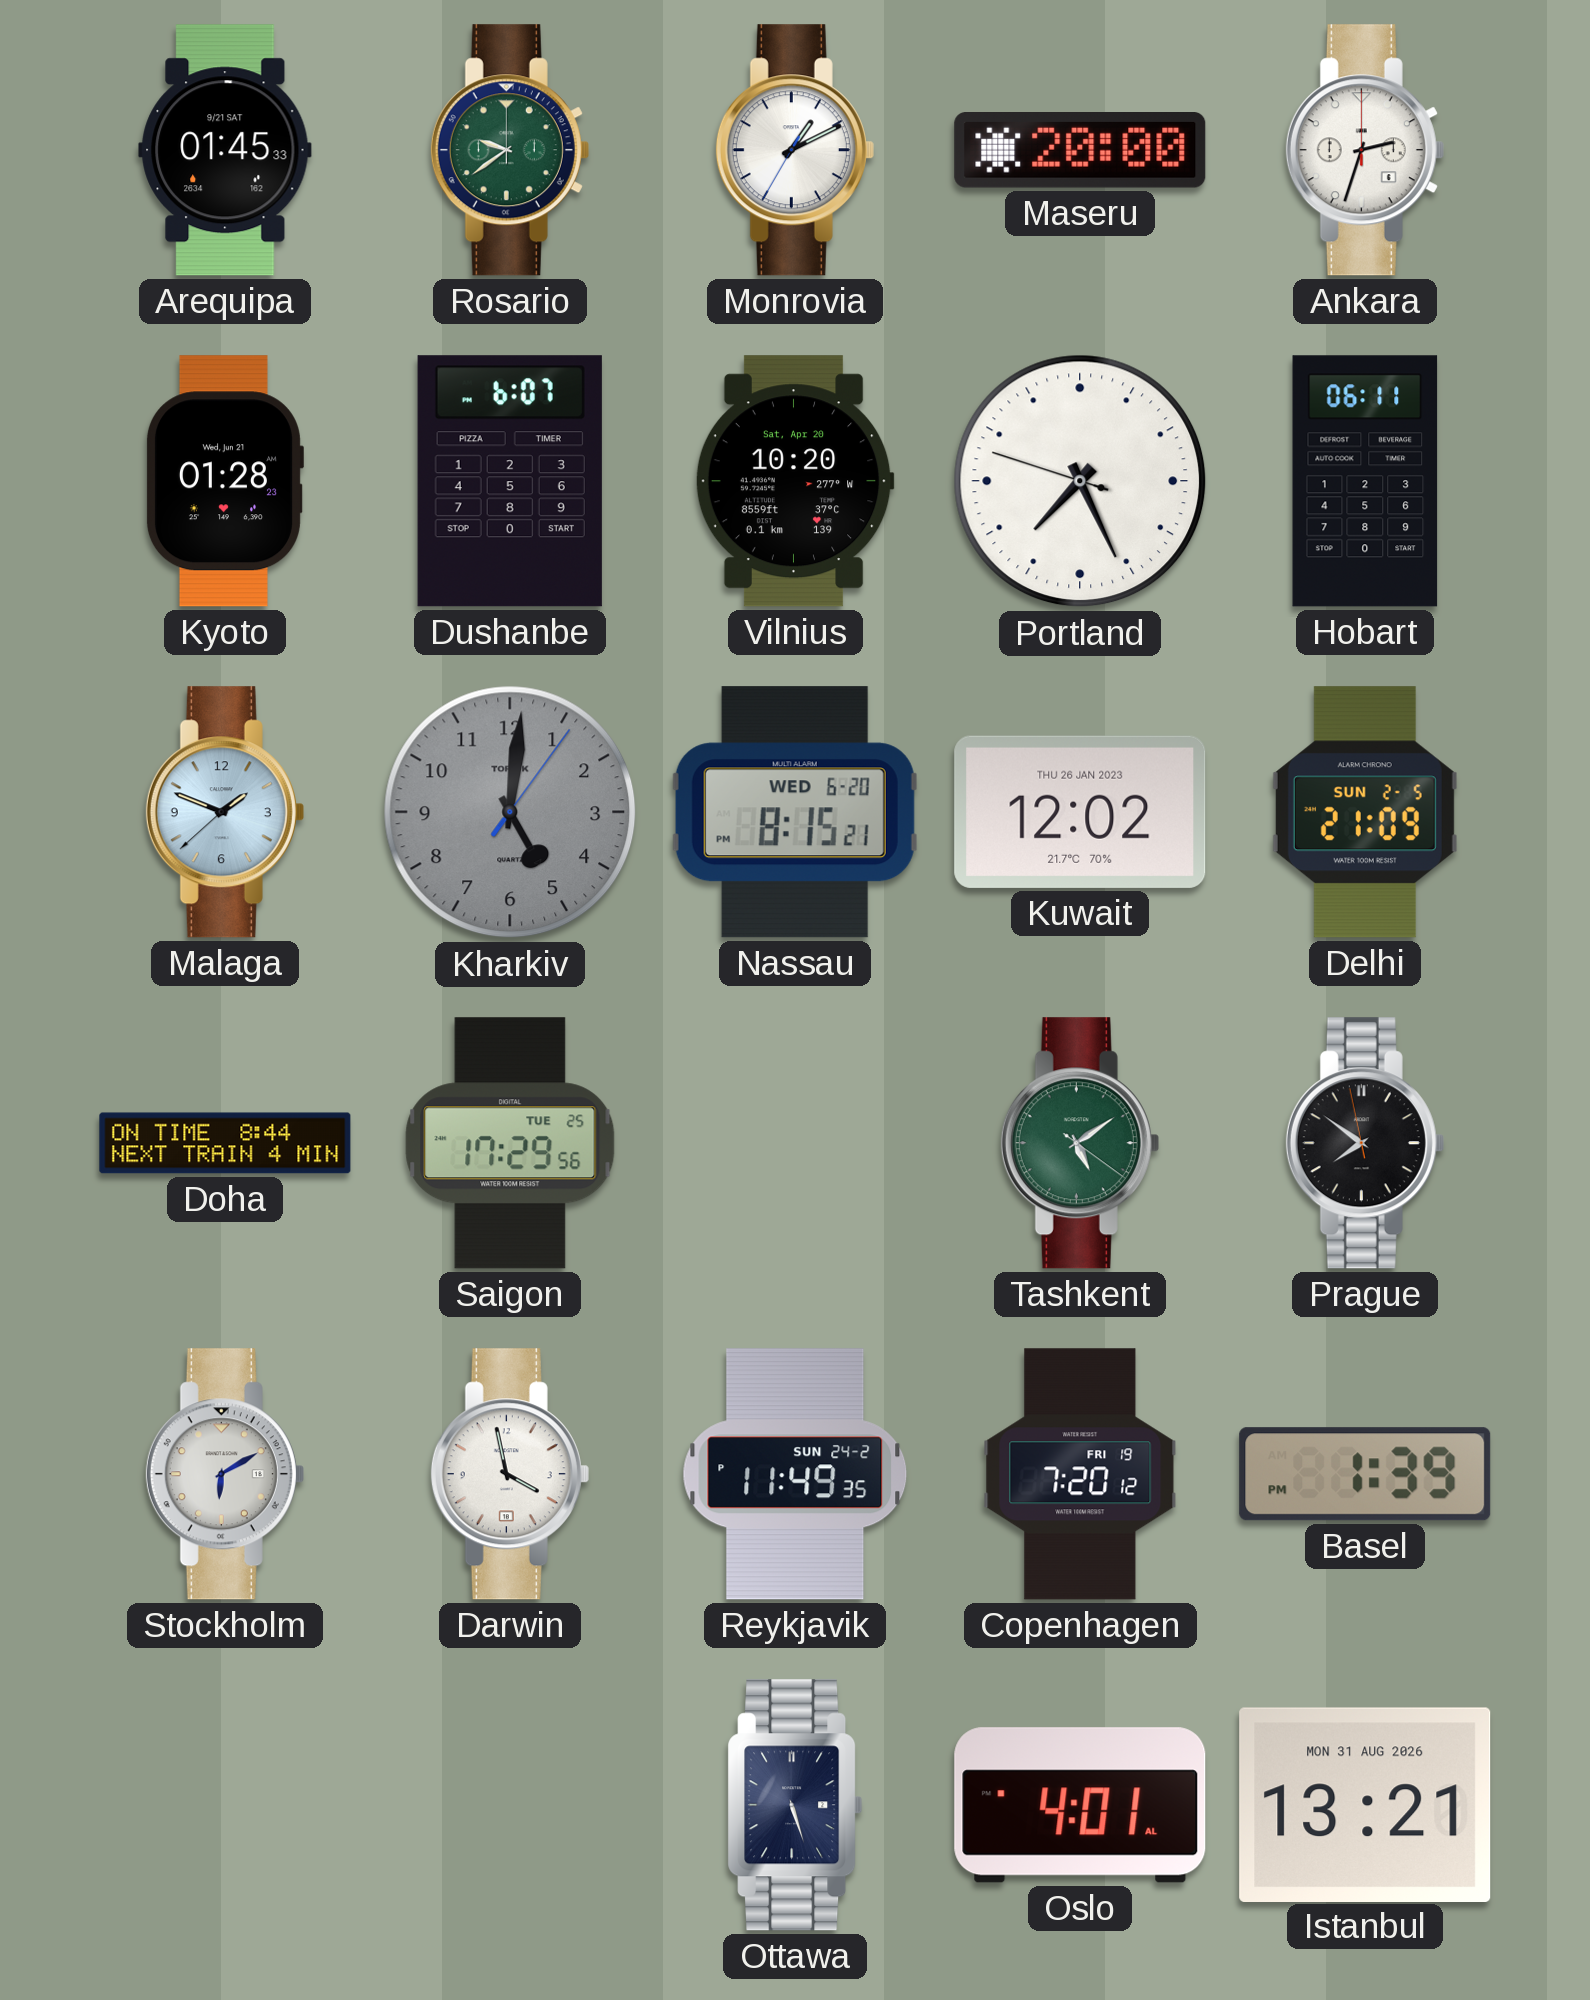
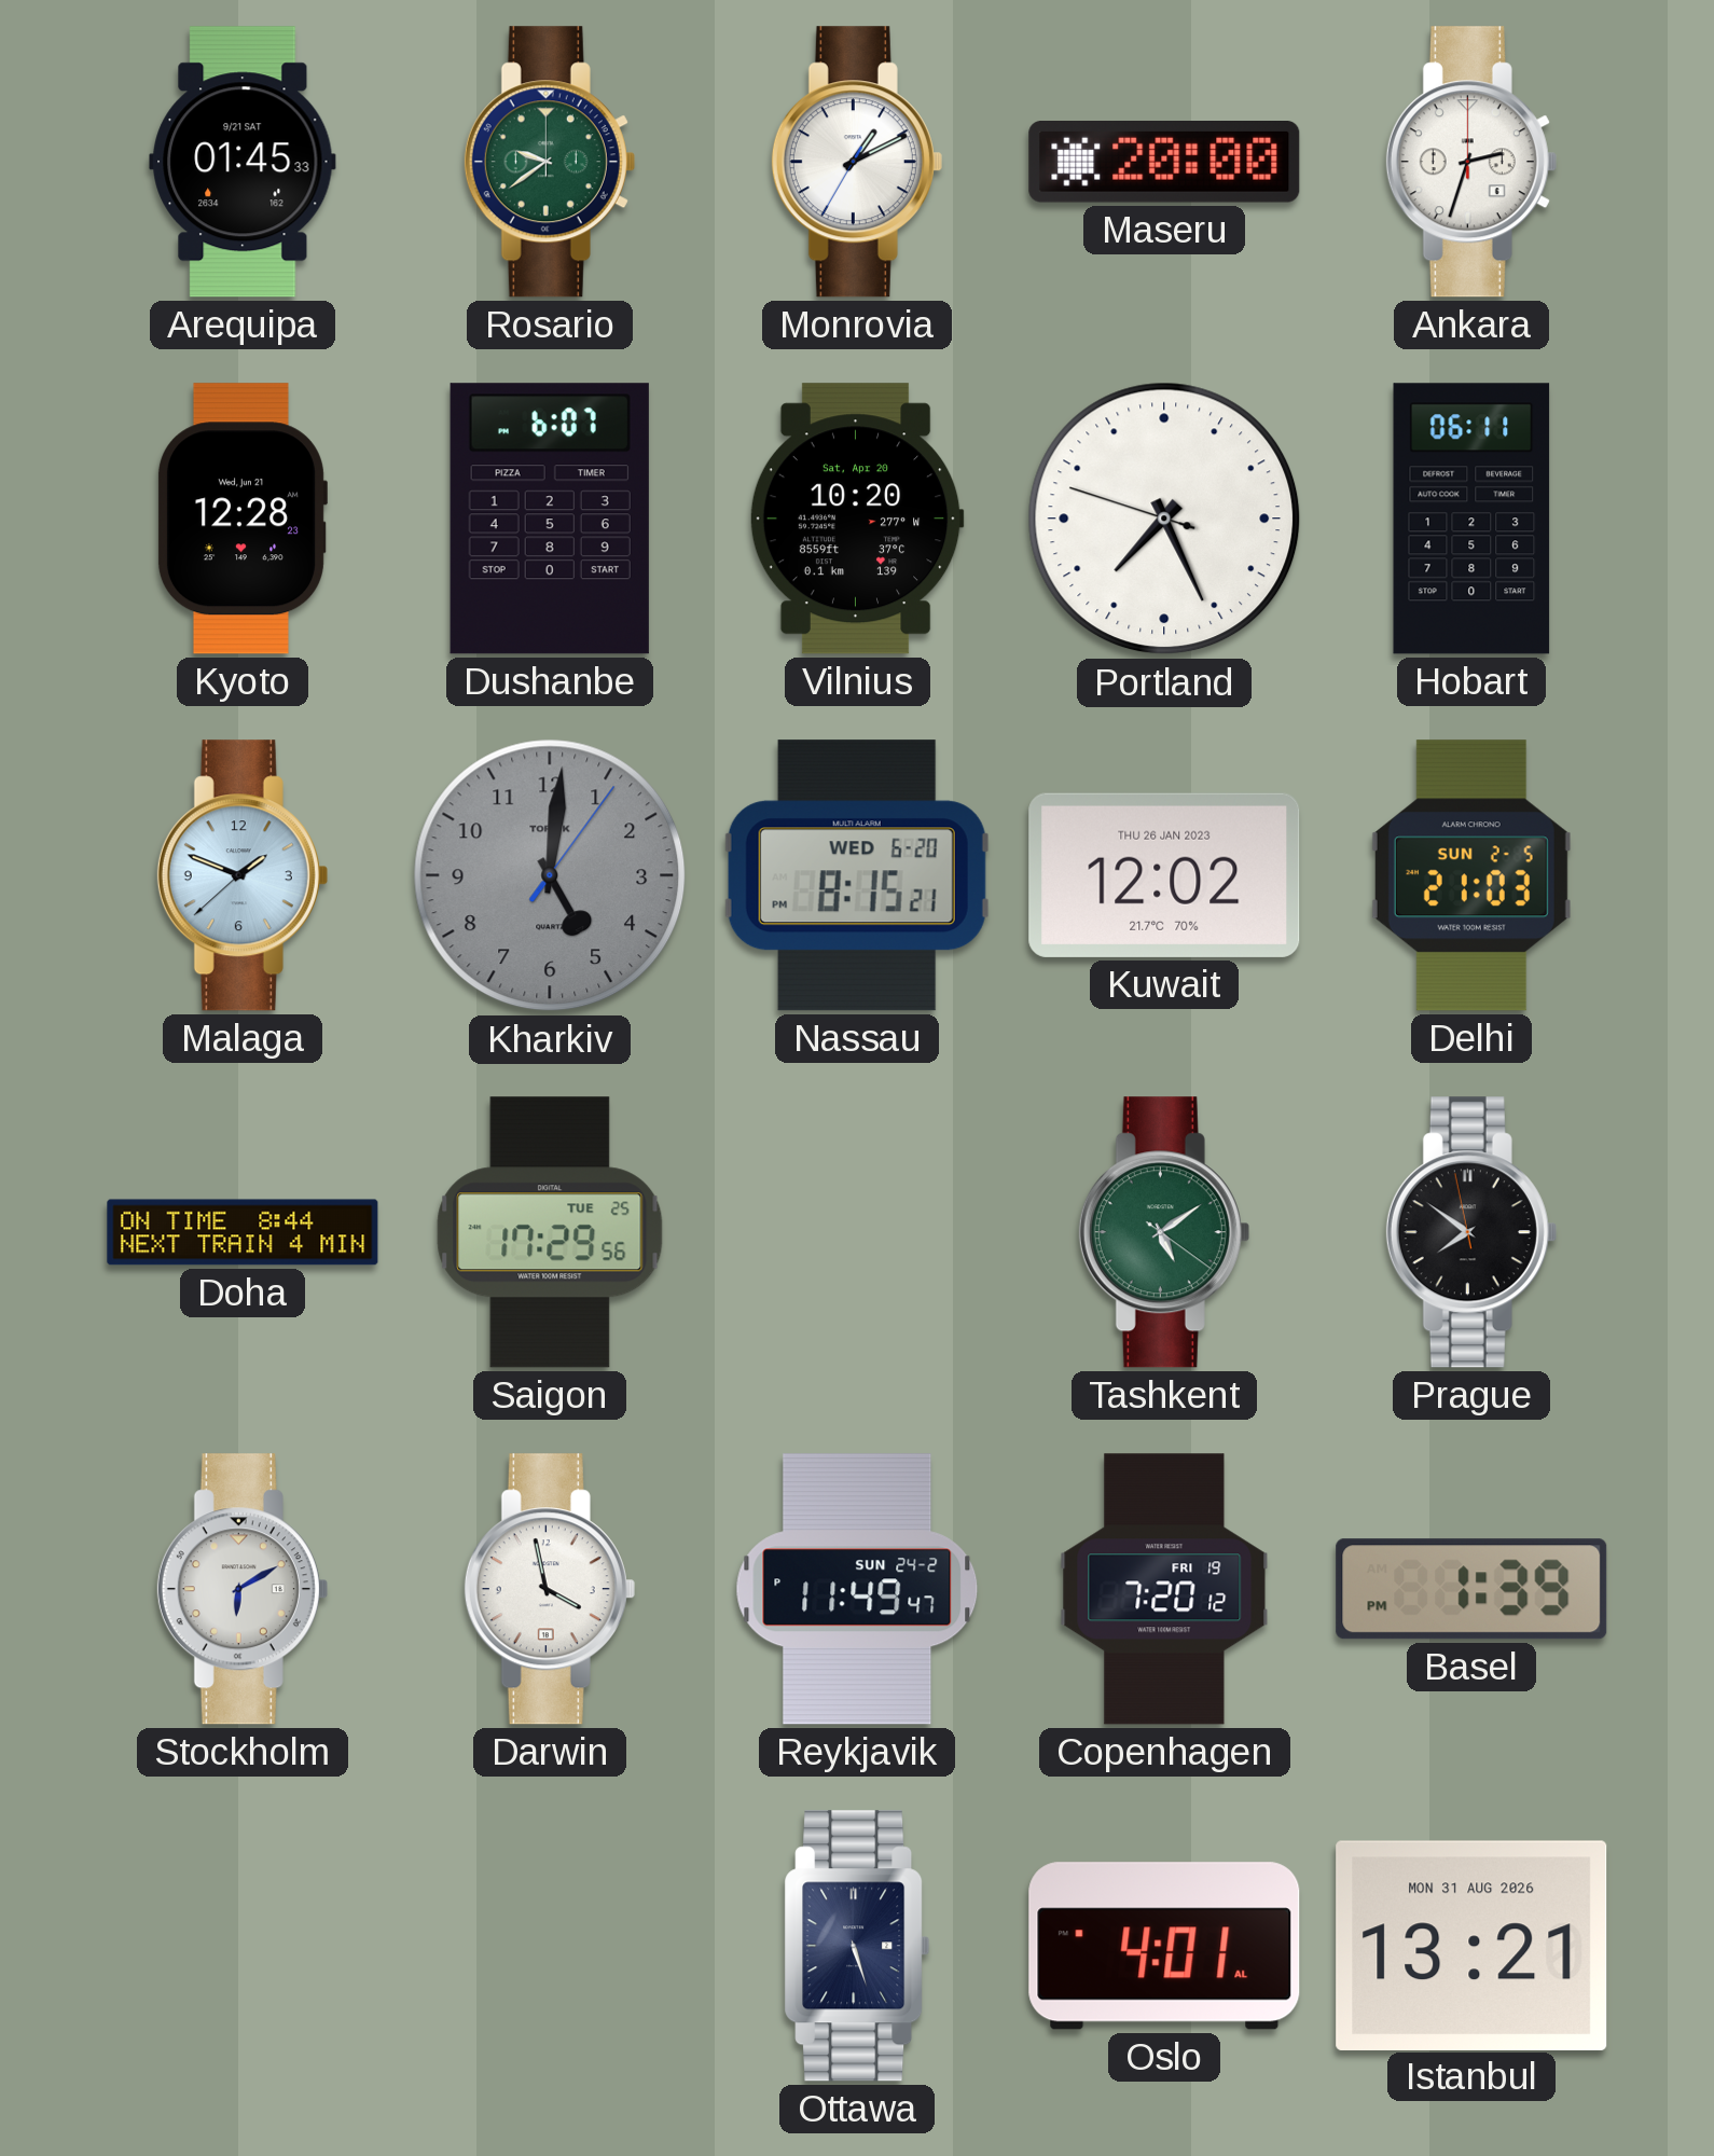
Kyoto: 01:28 -> 12:28 (241, 519)
Delhi: 21:09 -> 21:03 (1471, 875)
Reykjavik: 11:49:35 PM -> 11:49:47 PM (857, 1589)
